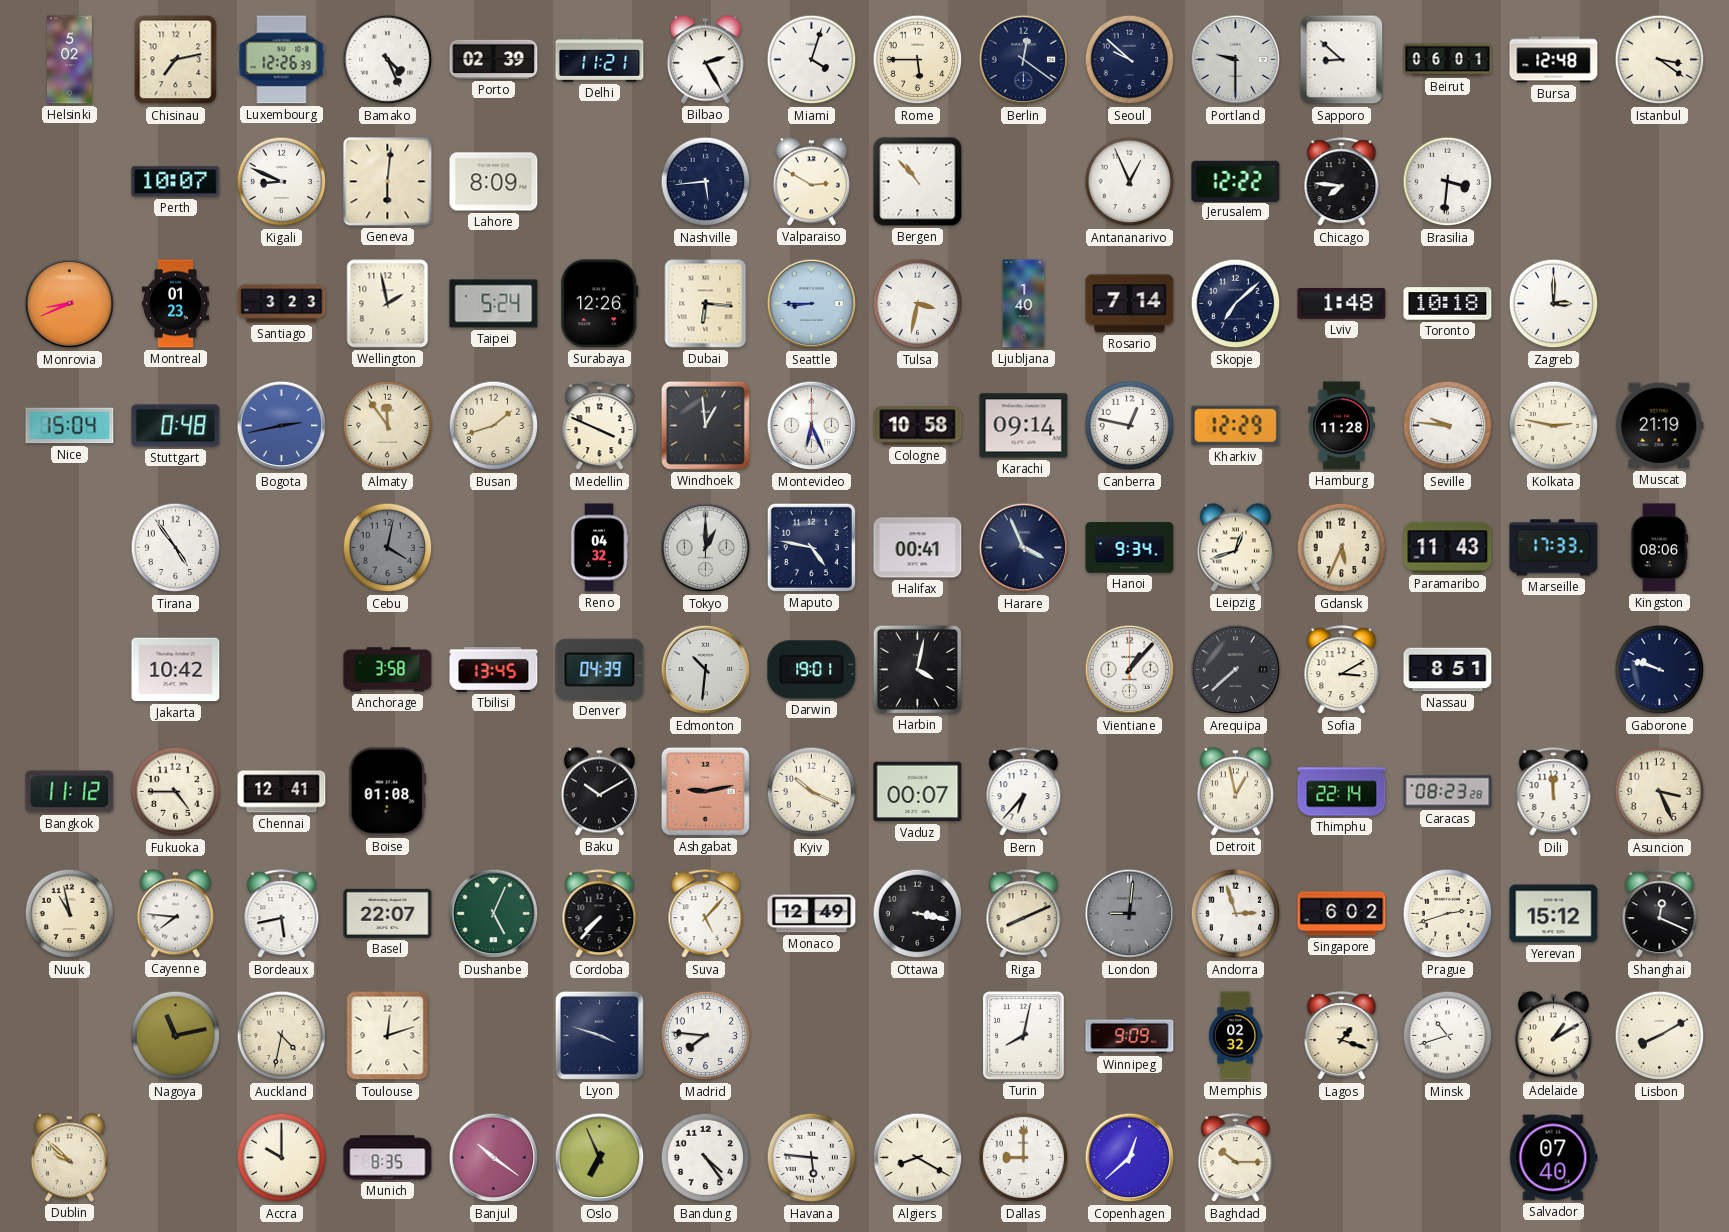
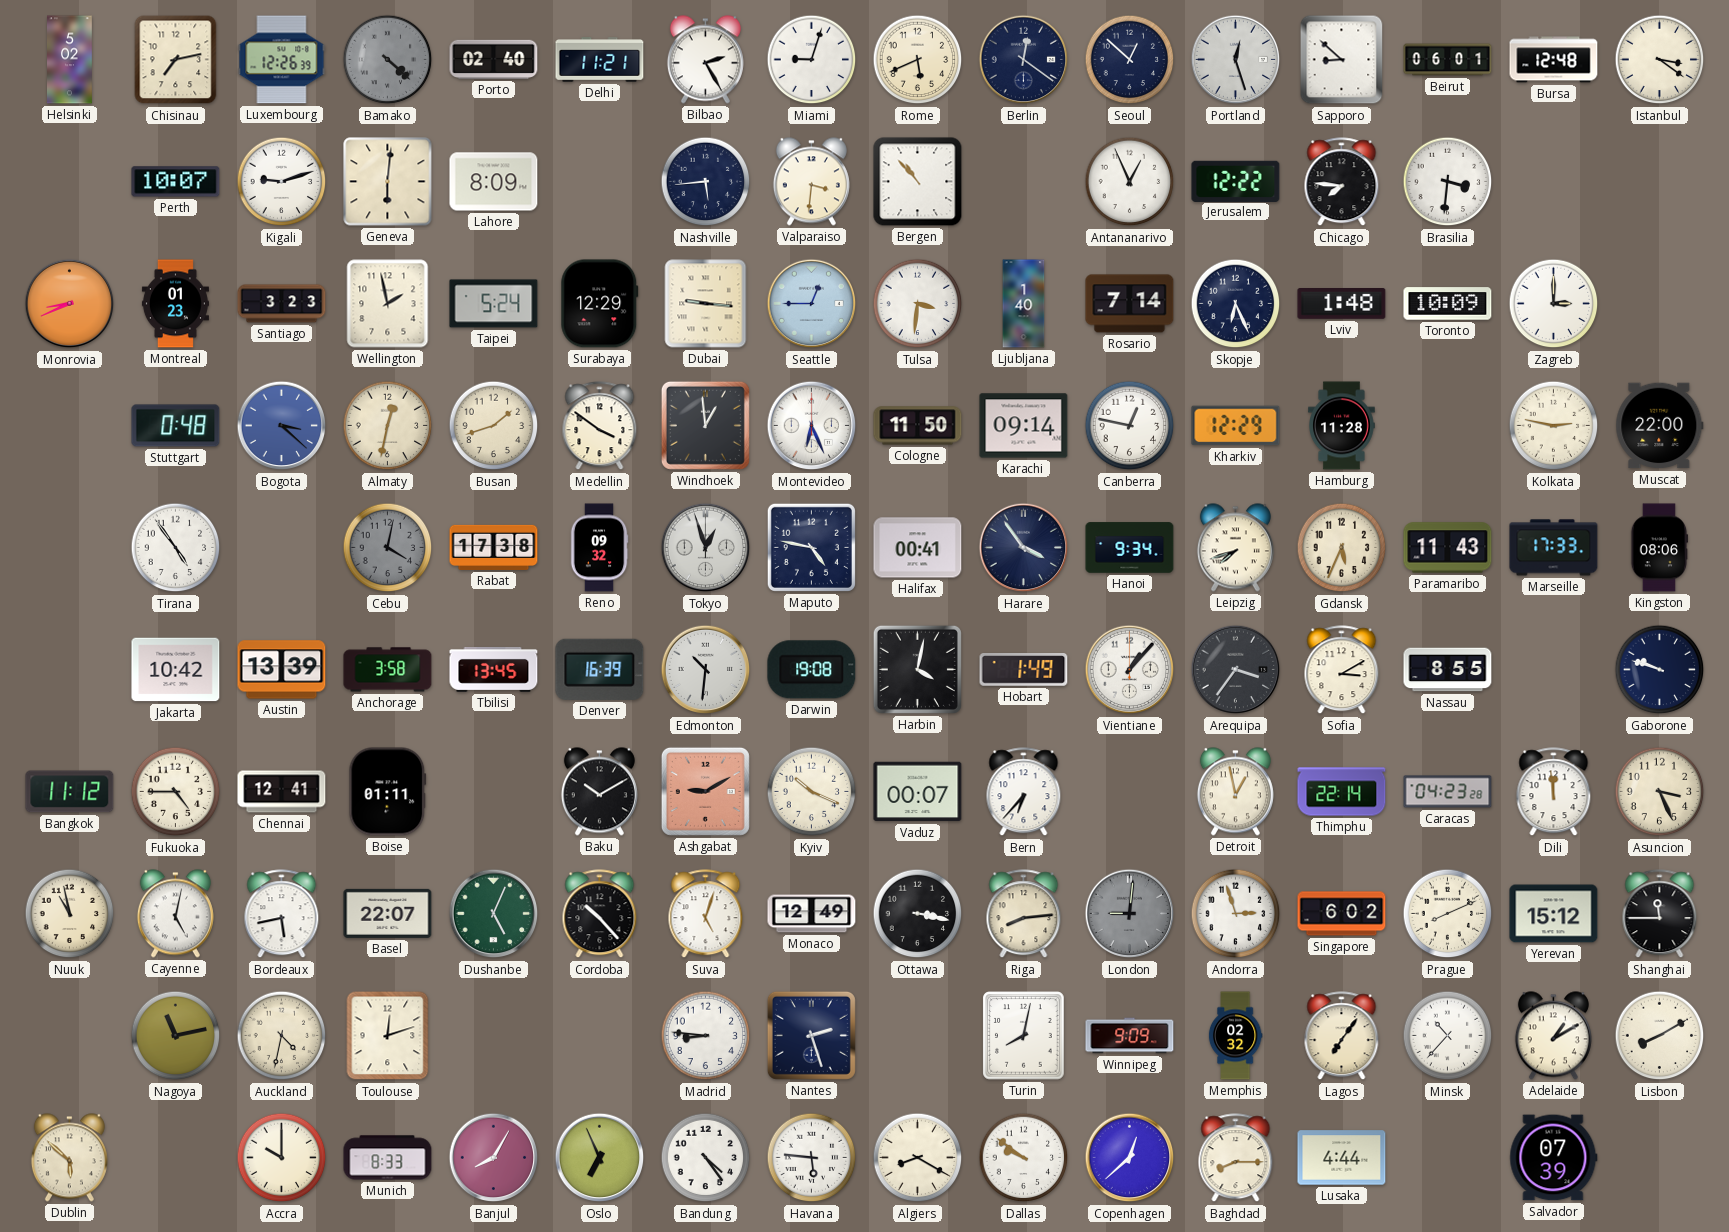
Bamako: 4:26 -> 4:22 (388, 60)
Bamako dial: white -> grey (388, 60)
Porto: 02:39 -> 02:40 (494, 59)
Miami: 4:03 -> 9:03 (812, 60)
Rome: 5:45 -> 5:41 (918, 60)
Seoul: 9:52 -> 12:52 (1130, 60)
Portland: 9:30 -> 12:27 (1236, 60)
Kigali: 8:49 -> 9:12 (282, 182)
Valparaiso: 2:50 -> 3:31 (811, 182)
Surabaya: 12:26 -> 12:29 (600, 304)
Dubai: 6:16 -> 9:16 (706, 304)
Seattle: 8:45 -> 12:45 (812, 304)
Tulsa: 3:32 -> 3:31 (918, 304)
Skopje: 7:08 -> 6:26 (1236, 304)
Toronto: 10:18 -> 10:09 (1448, 304)
Nice: 15:04 -> none (70, 426)
Bogota: 2:43 -> 3:22 (282, 426)
Almaty: 11:54 -> 12:32 (388, 426)
Medellin: 3:49 -> 3:51 (600, 426)
Cologne: 10:58 -> 11:50 (918, 426)
Seville: 9:46 -> none (1448, 426)
Muscat: 21:19 -> 22:00 (1660, 426)
Rabat: none -> 17:38 (494, 547)
Reno: 04:32 -> 09:32 (599, 548)
Tokyo: 1:00 -> 12:57 (706, 548)
Harare: 3:56 -> 3:54 (1024, 548)
Leipzig: 12:42 -> 7:42 (1235, 548)
Austin: none -> 13:39 (282, 670)
Denver: 04:39 -> 16:39 (600, 669)
Darwin: 19:01 -> 19:08 (812, 670)
Hobart: none -> 1:49 (1024, 670)
Arequipa: 7:38 -> 3:36 (1236, 670)
Nassau: 8:51 -> 8:55 (1448, 670)
Boise: 01:08 -> 01:11 (388, 792)
Ashgabat: 9:13 -> 9:10 (705, 791)
Caracas: 08:23 -> 04:23 (1448, 792)
Cayenne: 7:46 -> 5:02 (175, 914)
Cordoba: 7:37 -> 10:23 (600, 914)
Suva: 5:07 -> 5:03 (706, 914)
Riga: 8:11 -> 8:14 (1024, 914)
Prague: 2:42 -> 8:11 (1448, 914)
Shanghai: 12:19 -> 11:45 (1660, 914)
Lyon: 3:48 -> none (599, 1035)
Madrid: 7:46 -> 8:46 (706, 1036)
Nantes: none -> 2:27 (811, 1035)
Lagos: 1:18 -> 7:06 (1342, 1036)
Minsk: 10:42 -> 10:37 (1448, 1036)
Dublin: 9:52 -> 5:52 (69, 1158)
Munich: 8:35 -> 8:33 (388, 1158)
Banjul: 10:21 -> 8:05 (494, 1158)
Dallas: 9:00 -> 9:51 (1024, 1158)
Baghdad: 10:15 -> 8:15 (1236, 1158)
Lusaka: none -> 4:44 (1342, 1158)
Salvador: 07:40 -> 07:39 (1554, 1158)
